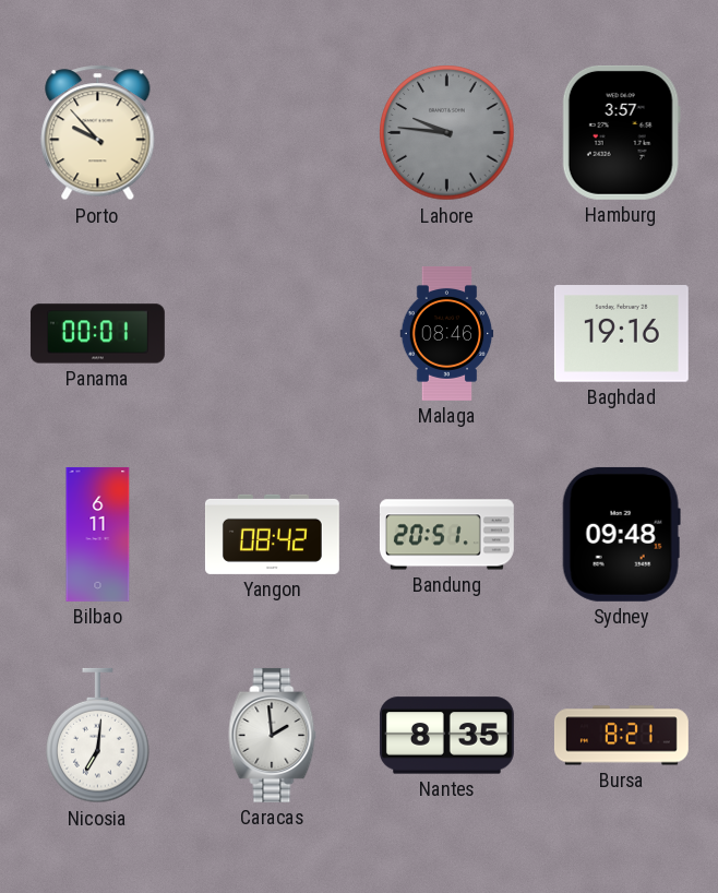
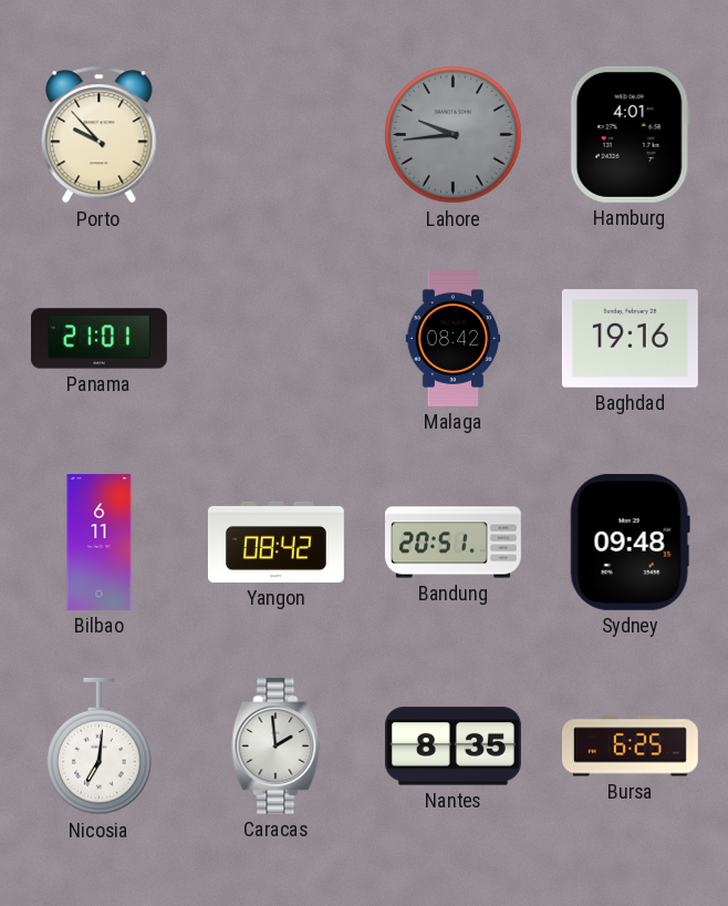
Lahore: 9:46 -> 9:44 (454, 135)
Hamburg: 3:57 -> 4:01 (630, 134)
Panama: 00:01 -> 21:01 (98, 339)
Malaga: 08:46 -> 08:42 (454, 339)
Bursa: 8:21 -> 6:25 (630, 747)
